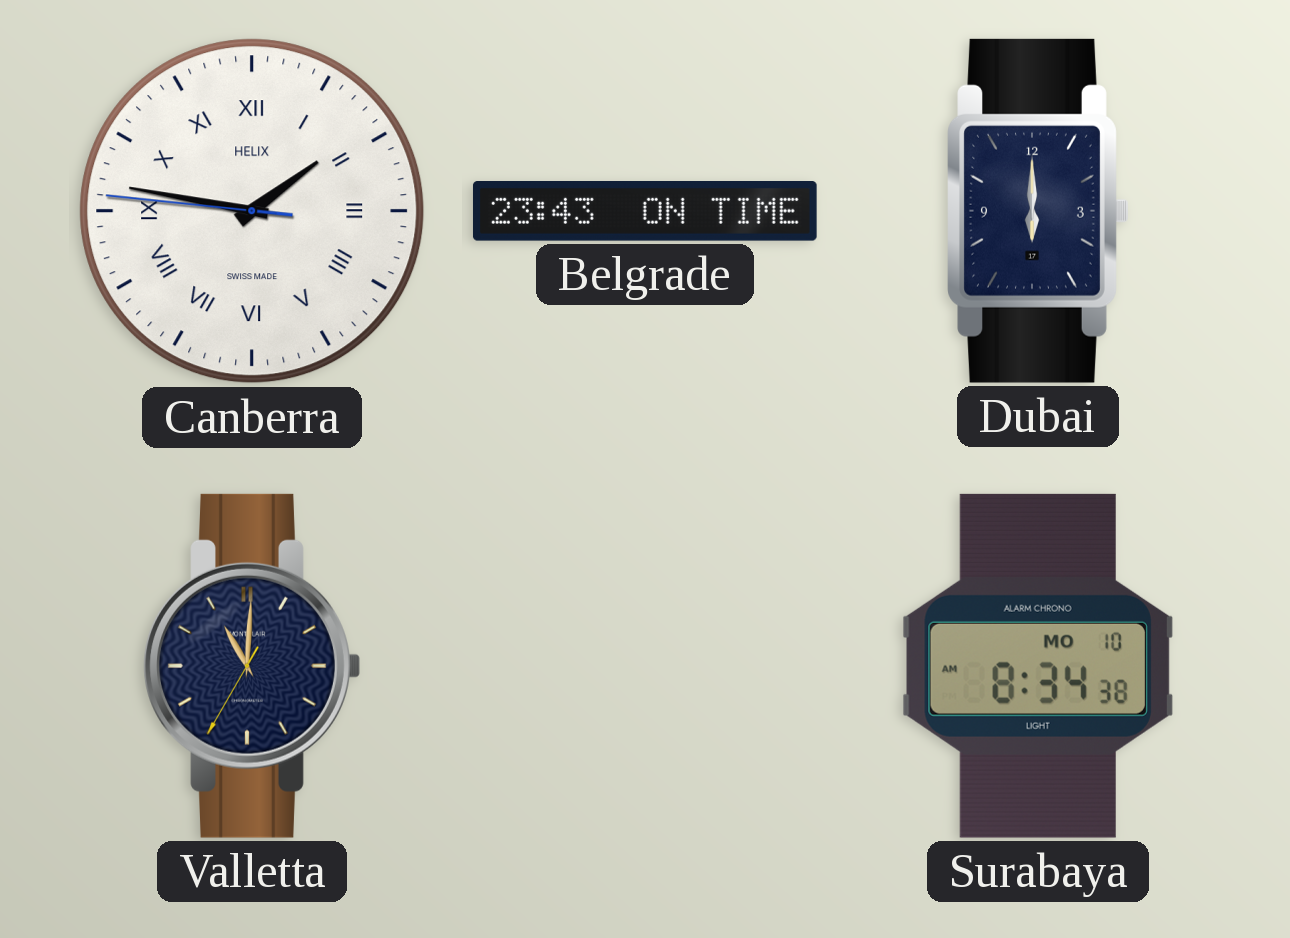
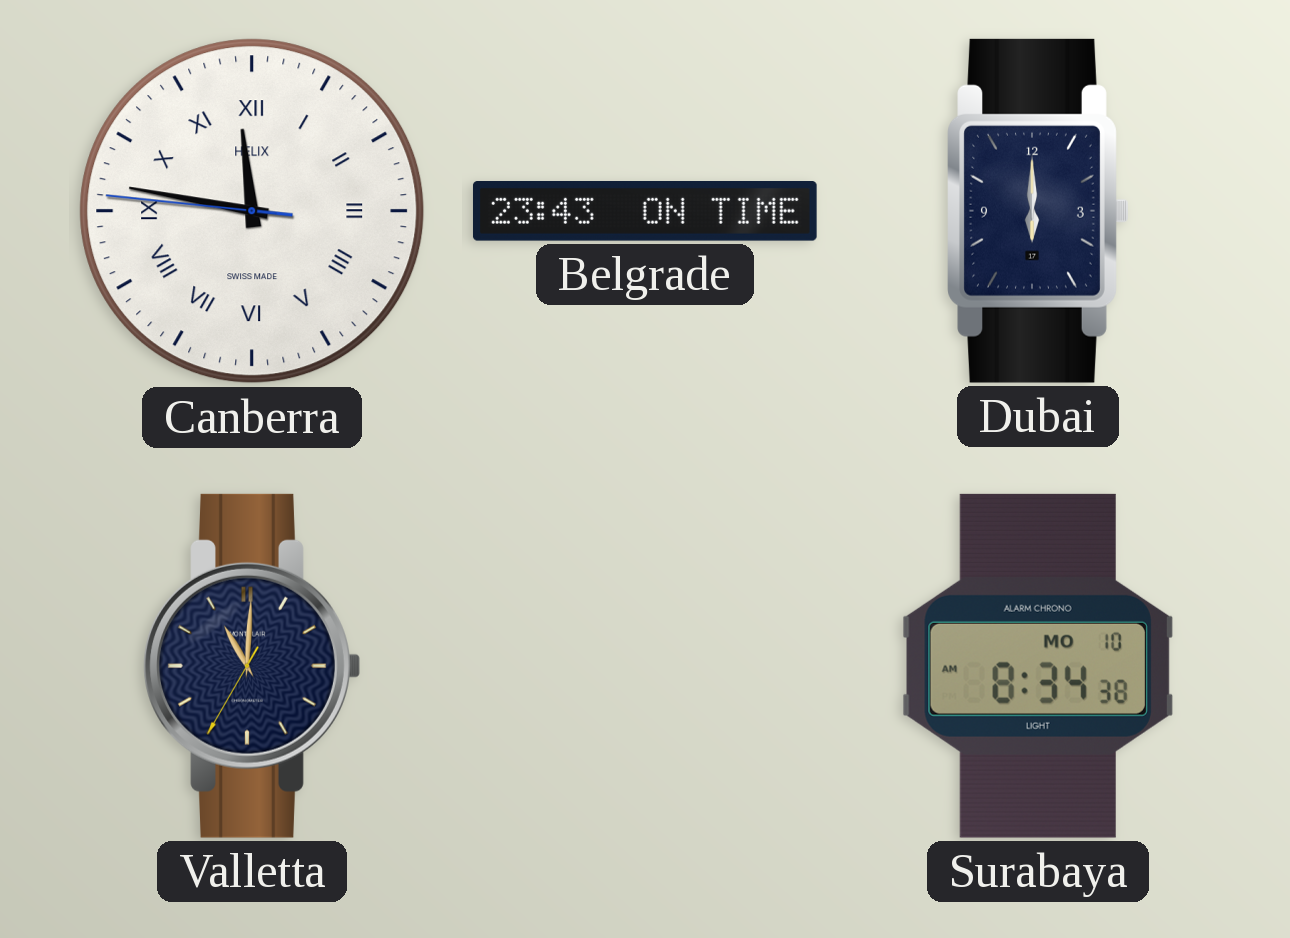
Canberra: 1:46 -> 11:46 (252, 211)
